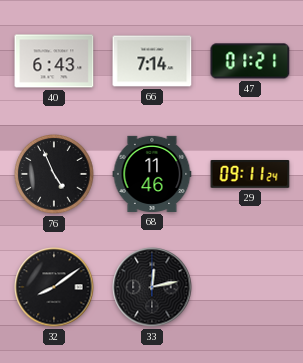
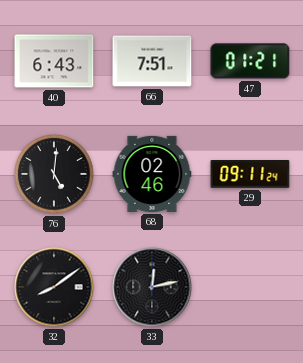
66: 7:14 -> 7:51 (152, 61)
76: 4:56 -> 5:01 (54, 174)
68: 11:46 -> 02:46 (152, 174)
